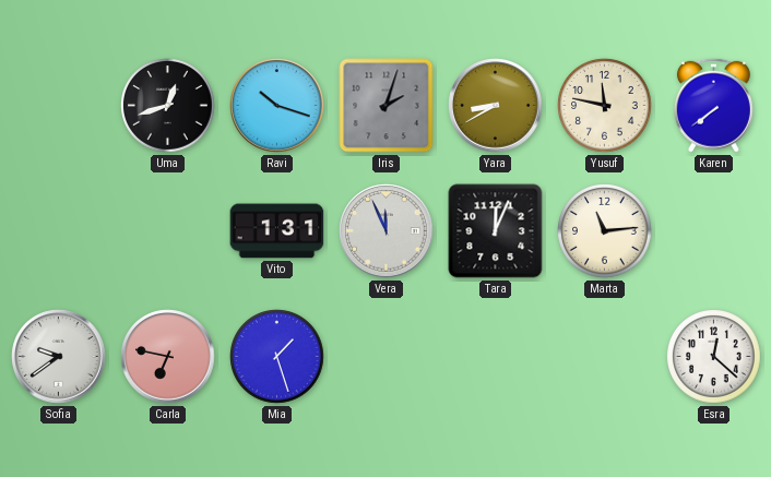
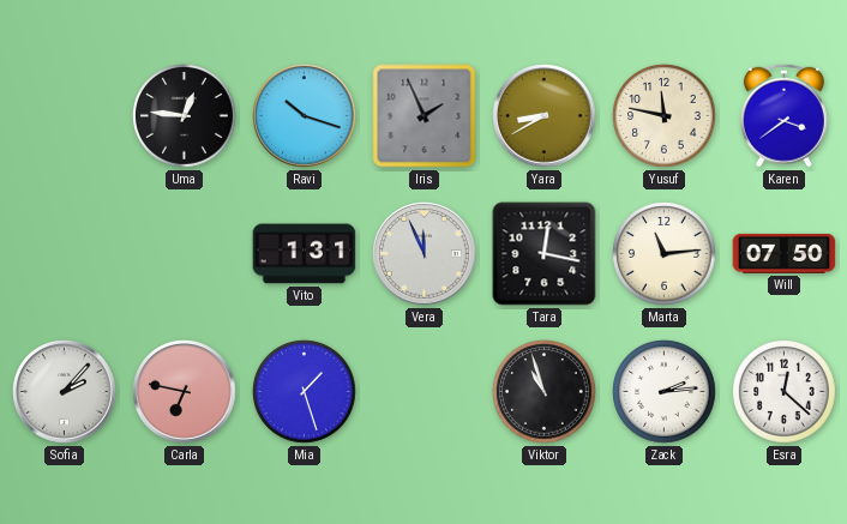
Uma: 12:42 -> 12:46 (185, 116)
Iris: 2:03 -> 1:56 (425, 116)
Karen: 7:39 -> 3:39 (783, 115)
Tara: 12:04 -> 12:17 (545, 254)
Will: none -> 07:50 (785, 253)
Sofia: 9:39 -> 2:07 (65, 392)
Viktor: none -> 10:57 (545, 392)
Zack: none -> 2:14 (665, 392)
